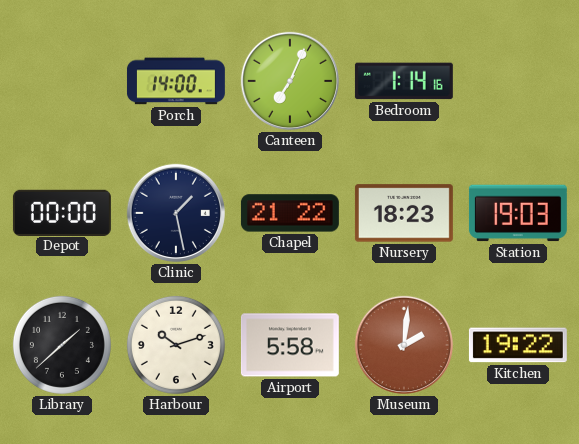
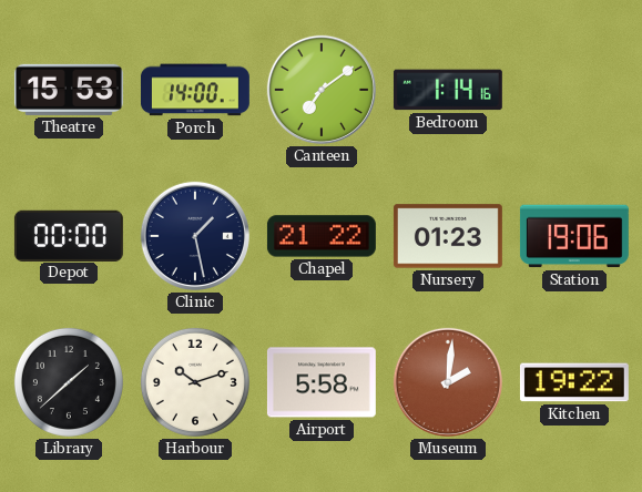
Theatre: none -> 15:53 (69, 90)
Canteen: 7:04 -> 7:09 (322, 90)
Nursery: 18:23 -> 01:23 (448, 236)
Station: 19:03 -> 19:06 (574, 236)
